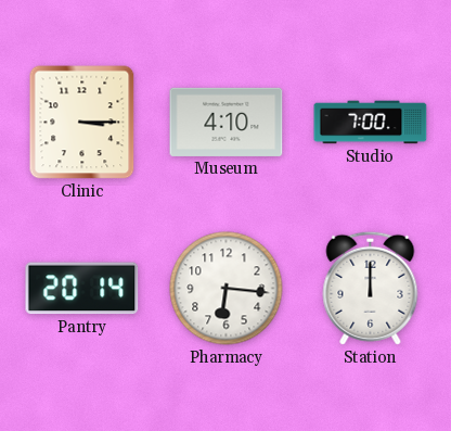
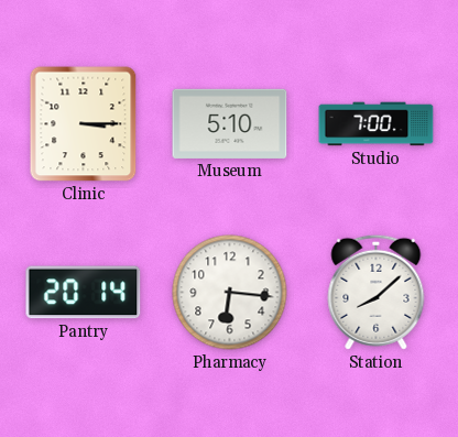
Museum: 4:10 -> 5:10 (230, 123)
Station: 12:00 -> 8:08 (377, 292)
